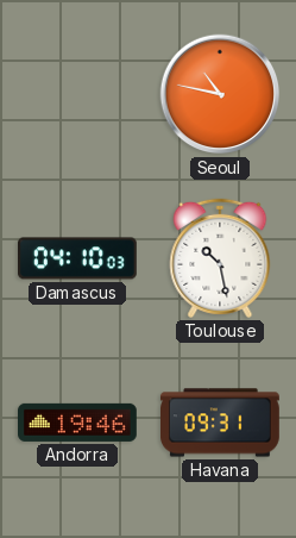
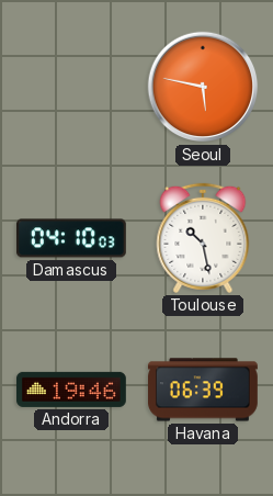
Seoul: 10:47 -> 5:47 (203, 87)
Havana: 09:31 -> 06:39 (204, 390)
